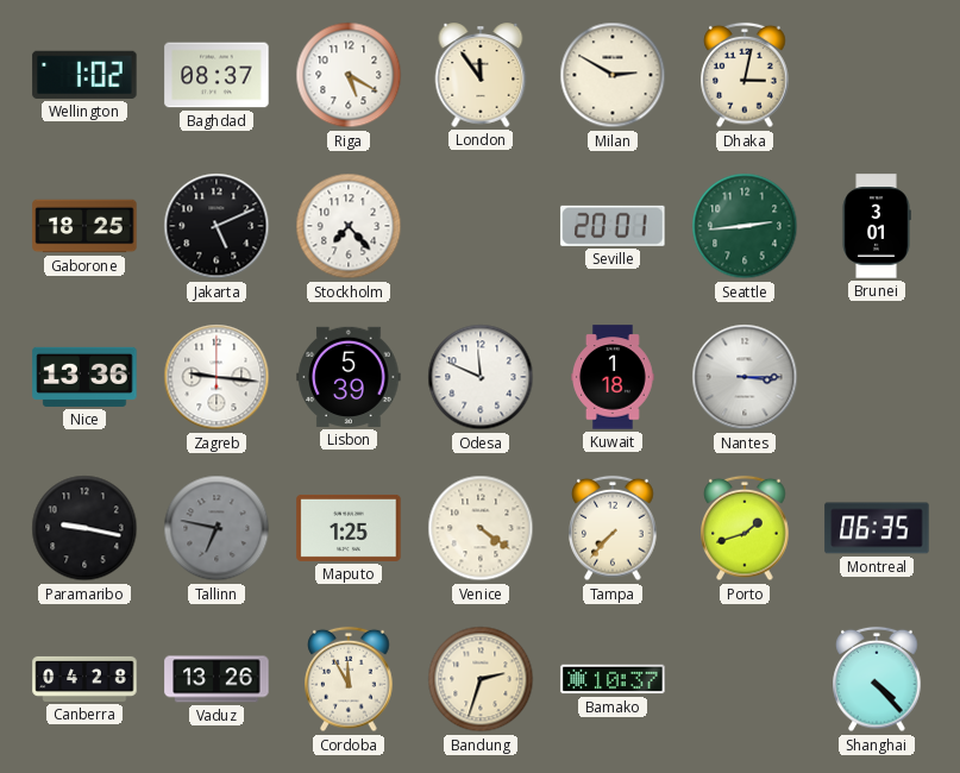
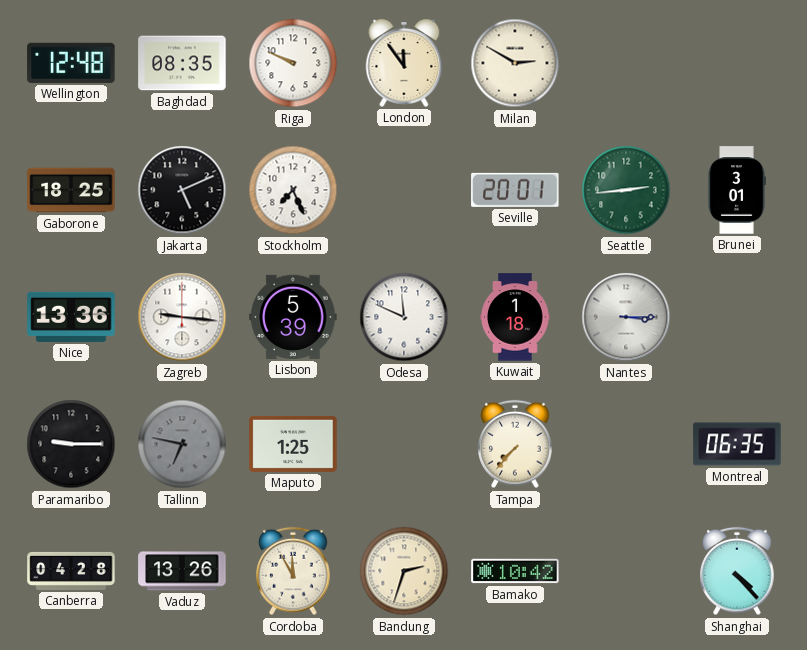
Wellington: 1:02 -> 12:48 (71, 63)
Baghdad: 08:37 -> 08:35 (182, 63)
Riga: 5:20 -> 9:49 (293, 63)
Dhaka: 3:02 -> none (745, 75)
Stockholm: 7:23 -> 7:26 (293, 190)
Paramaribo: 9:17 -> 9:15 (71, 444)
Venice: 4:21 -> none (481, 528)
Porto: 1:42 -> none (745, 528)
Bamako: 10:37 -> 10:42 (515, 571)
